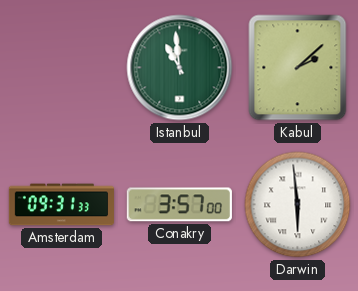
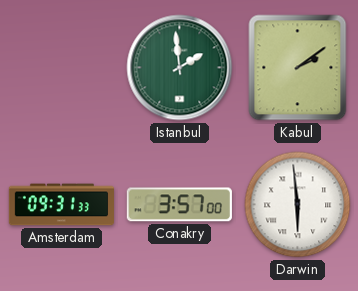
Istanbul: 10:59 -> 1:59 (180, 68)
Kabul: 2:08 -> 2:09 (298, 68)
